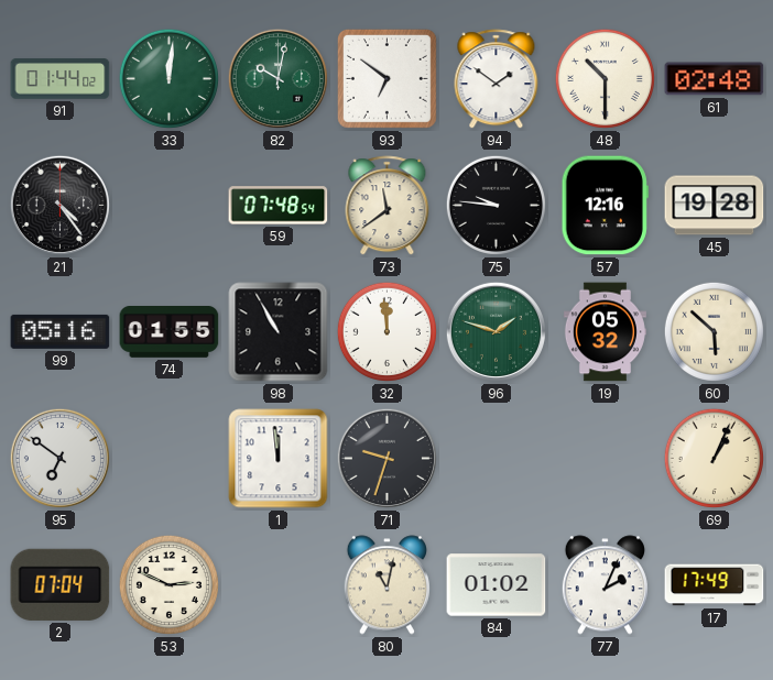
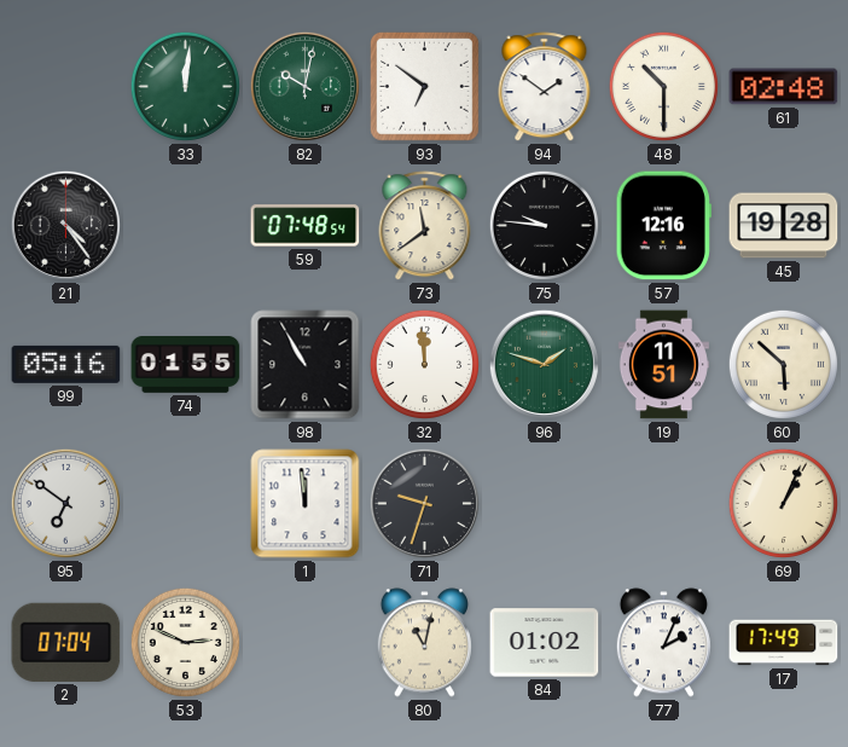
91: 01:44 -> none (61, 79)
19: 05:32 -> 11:51 (663, 365)
